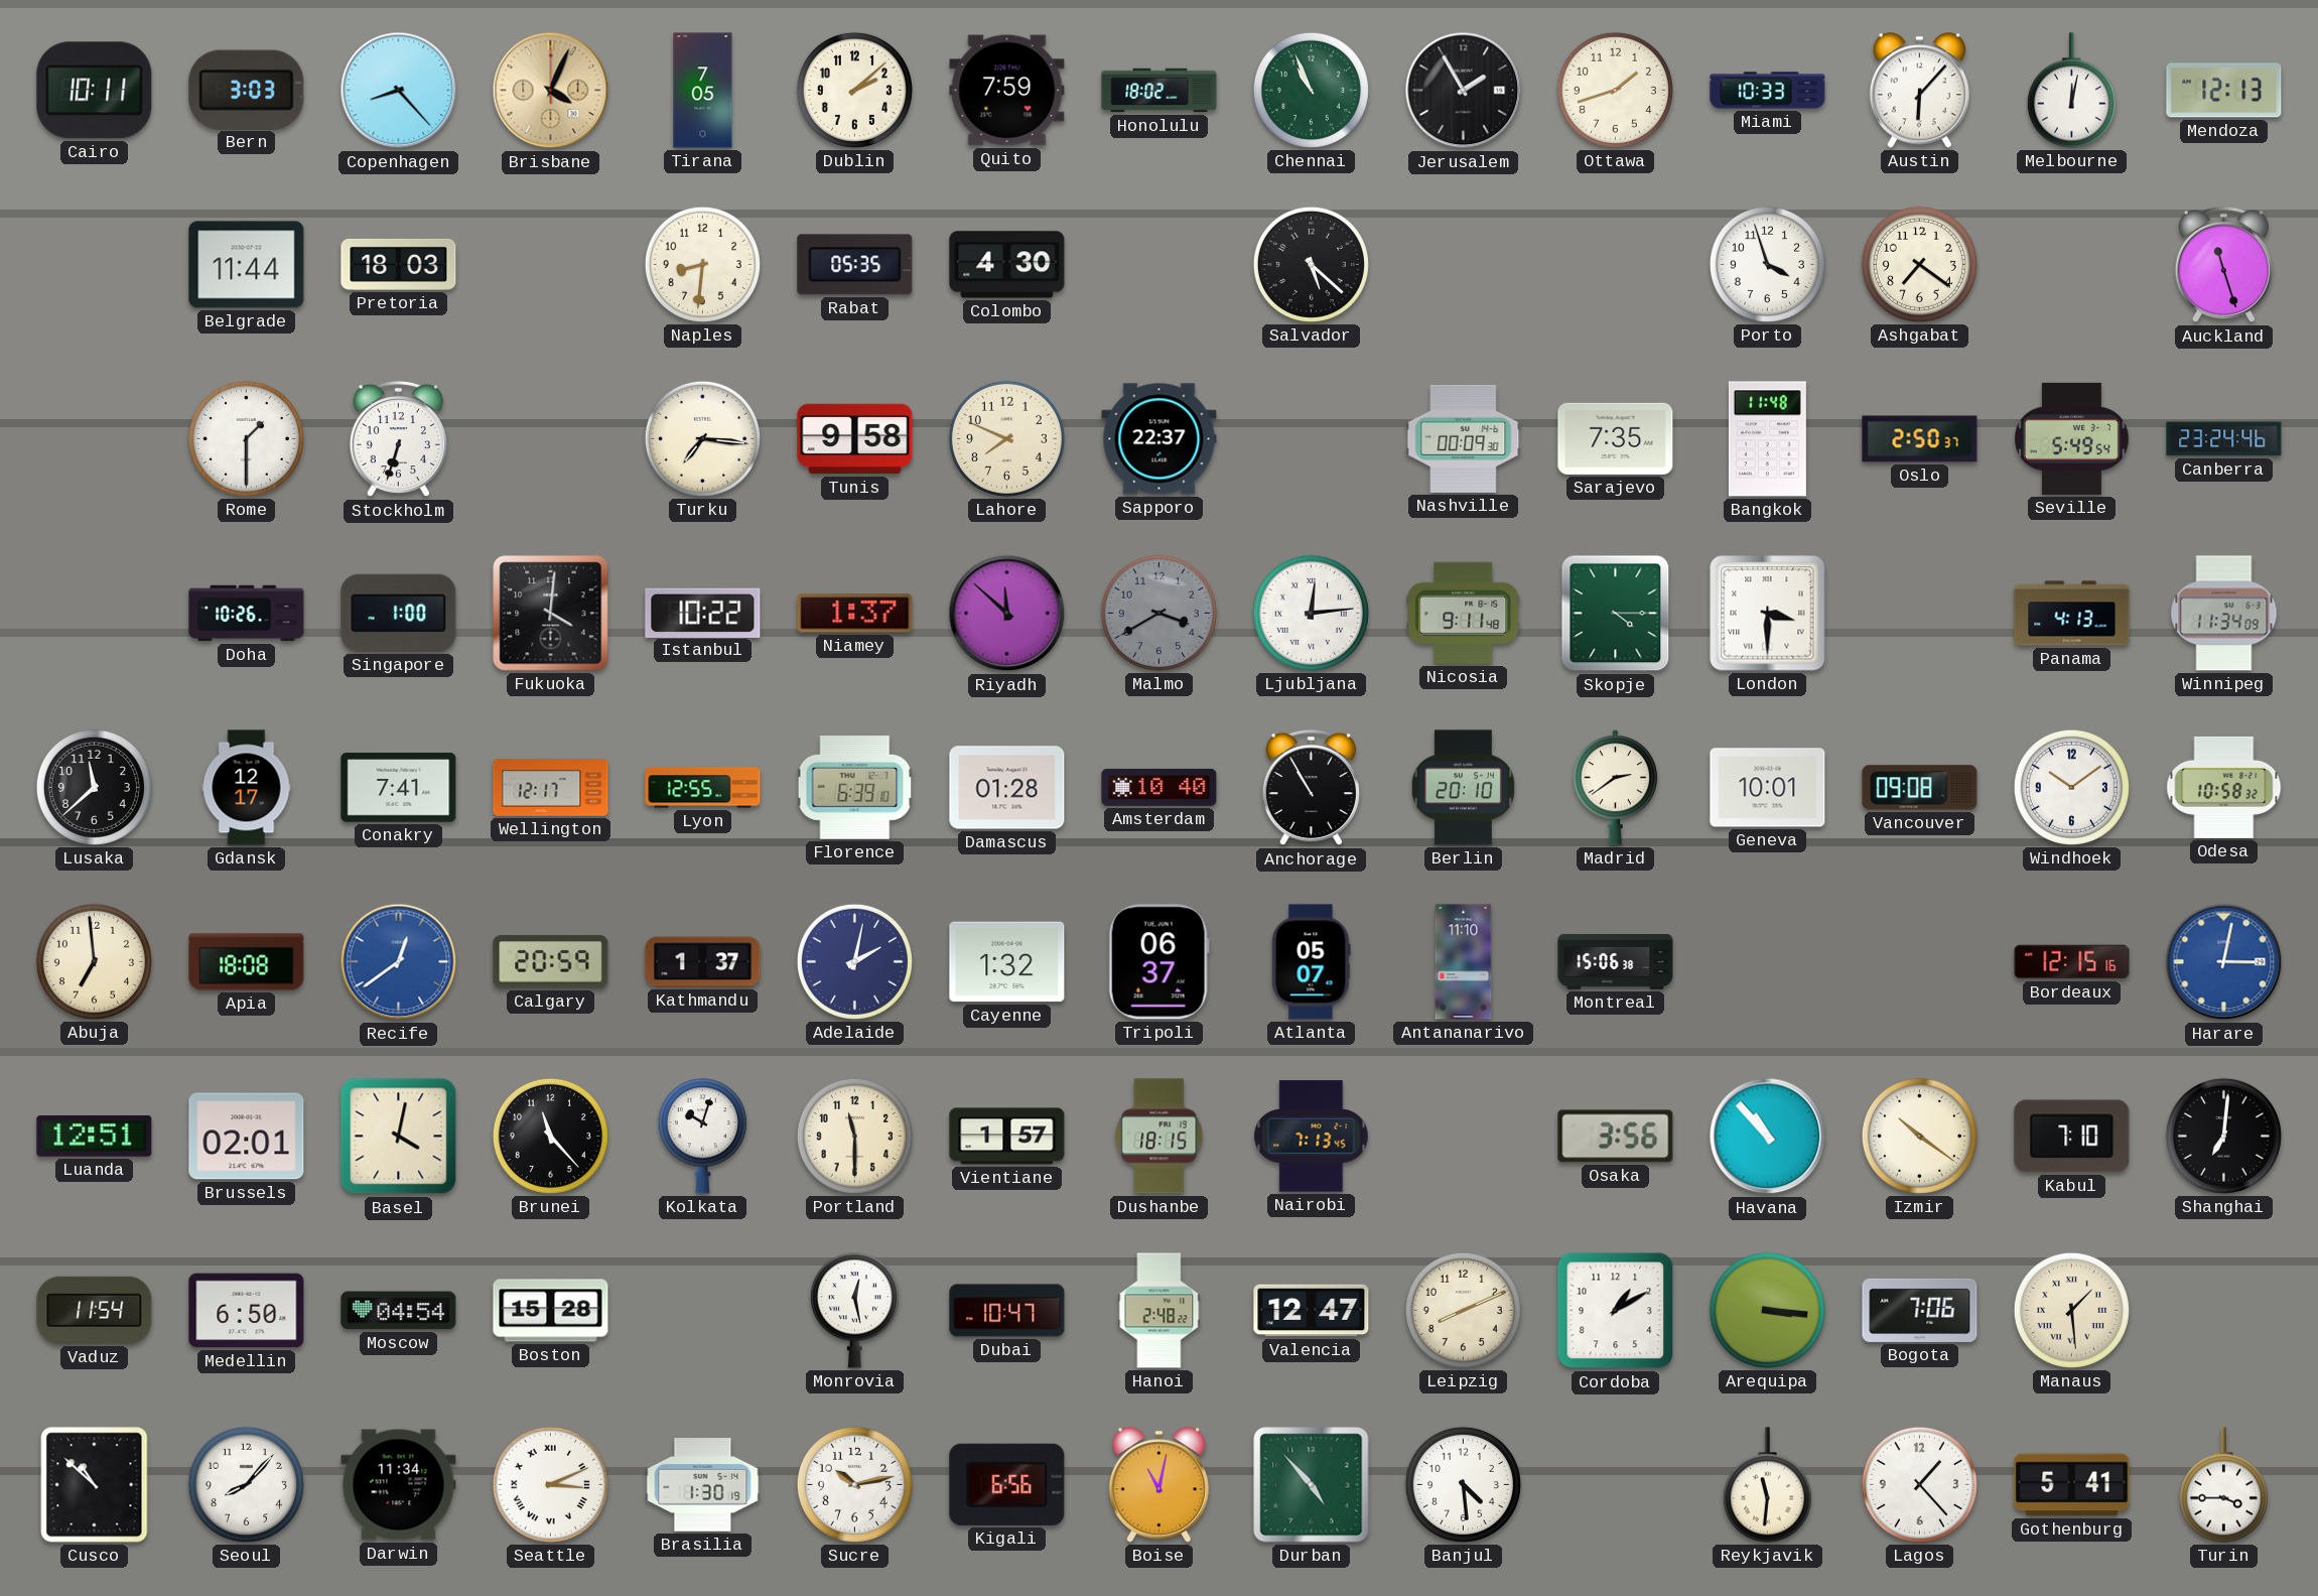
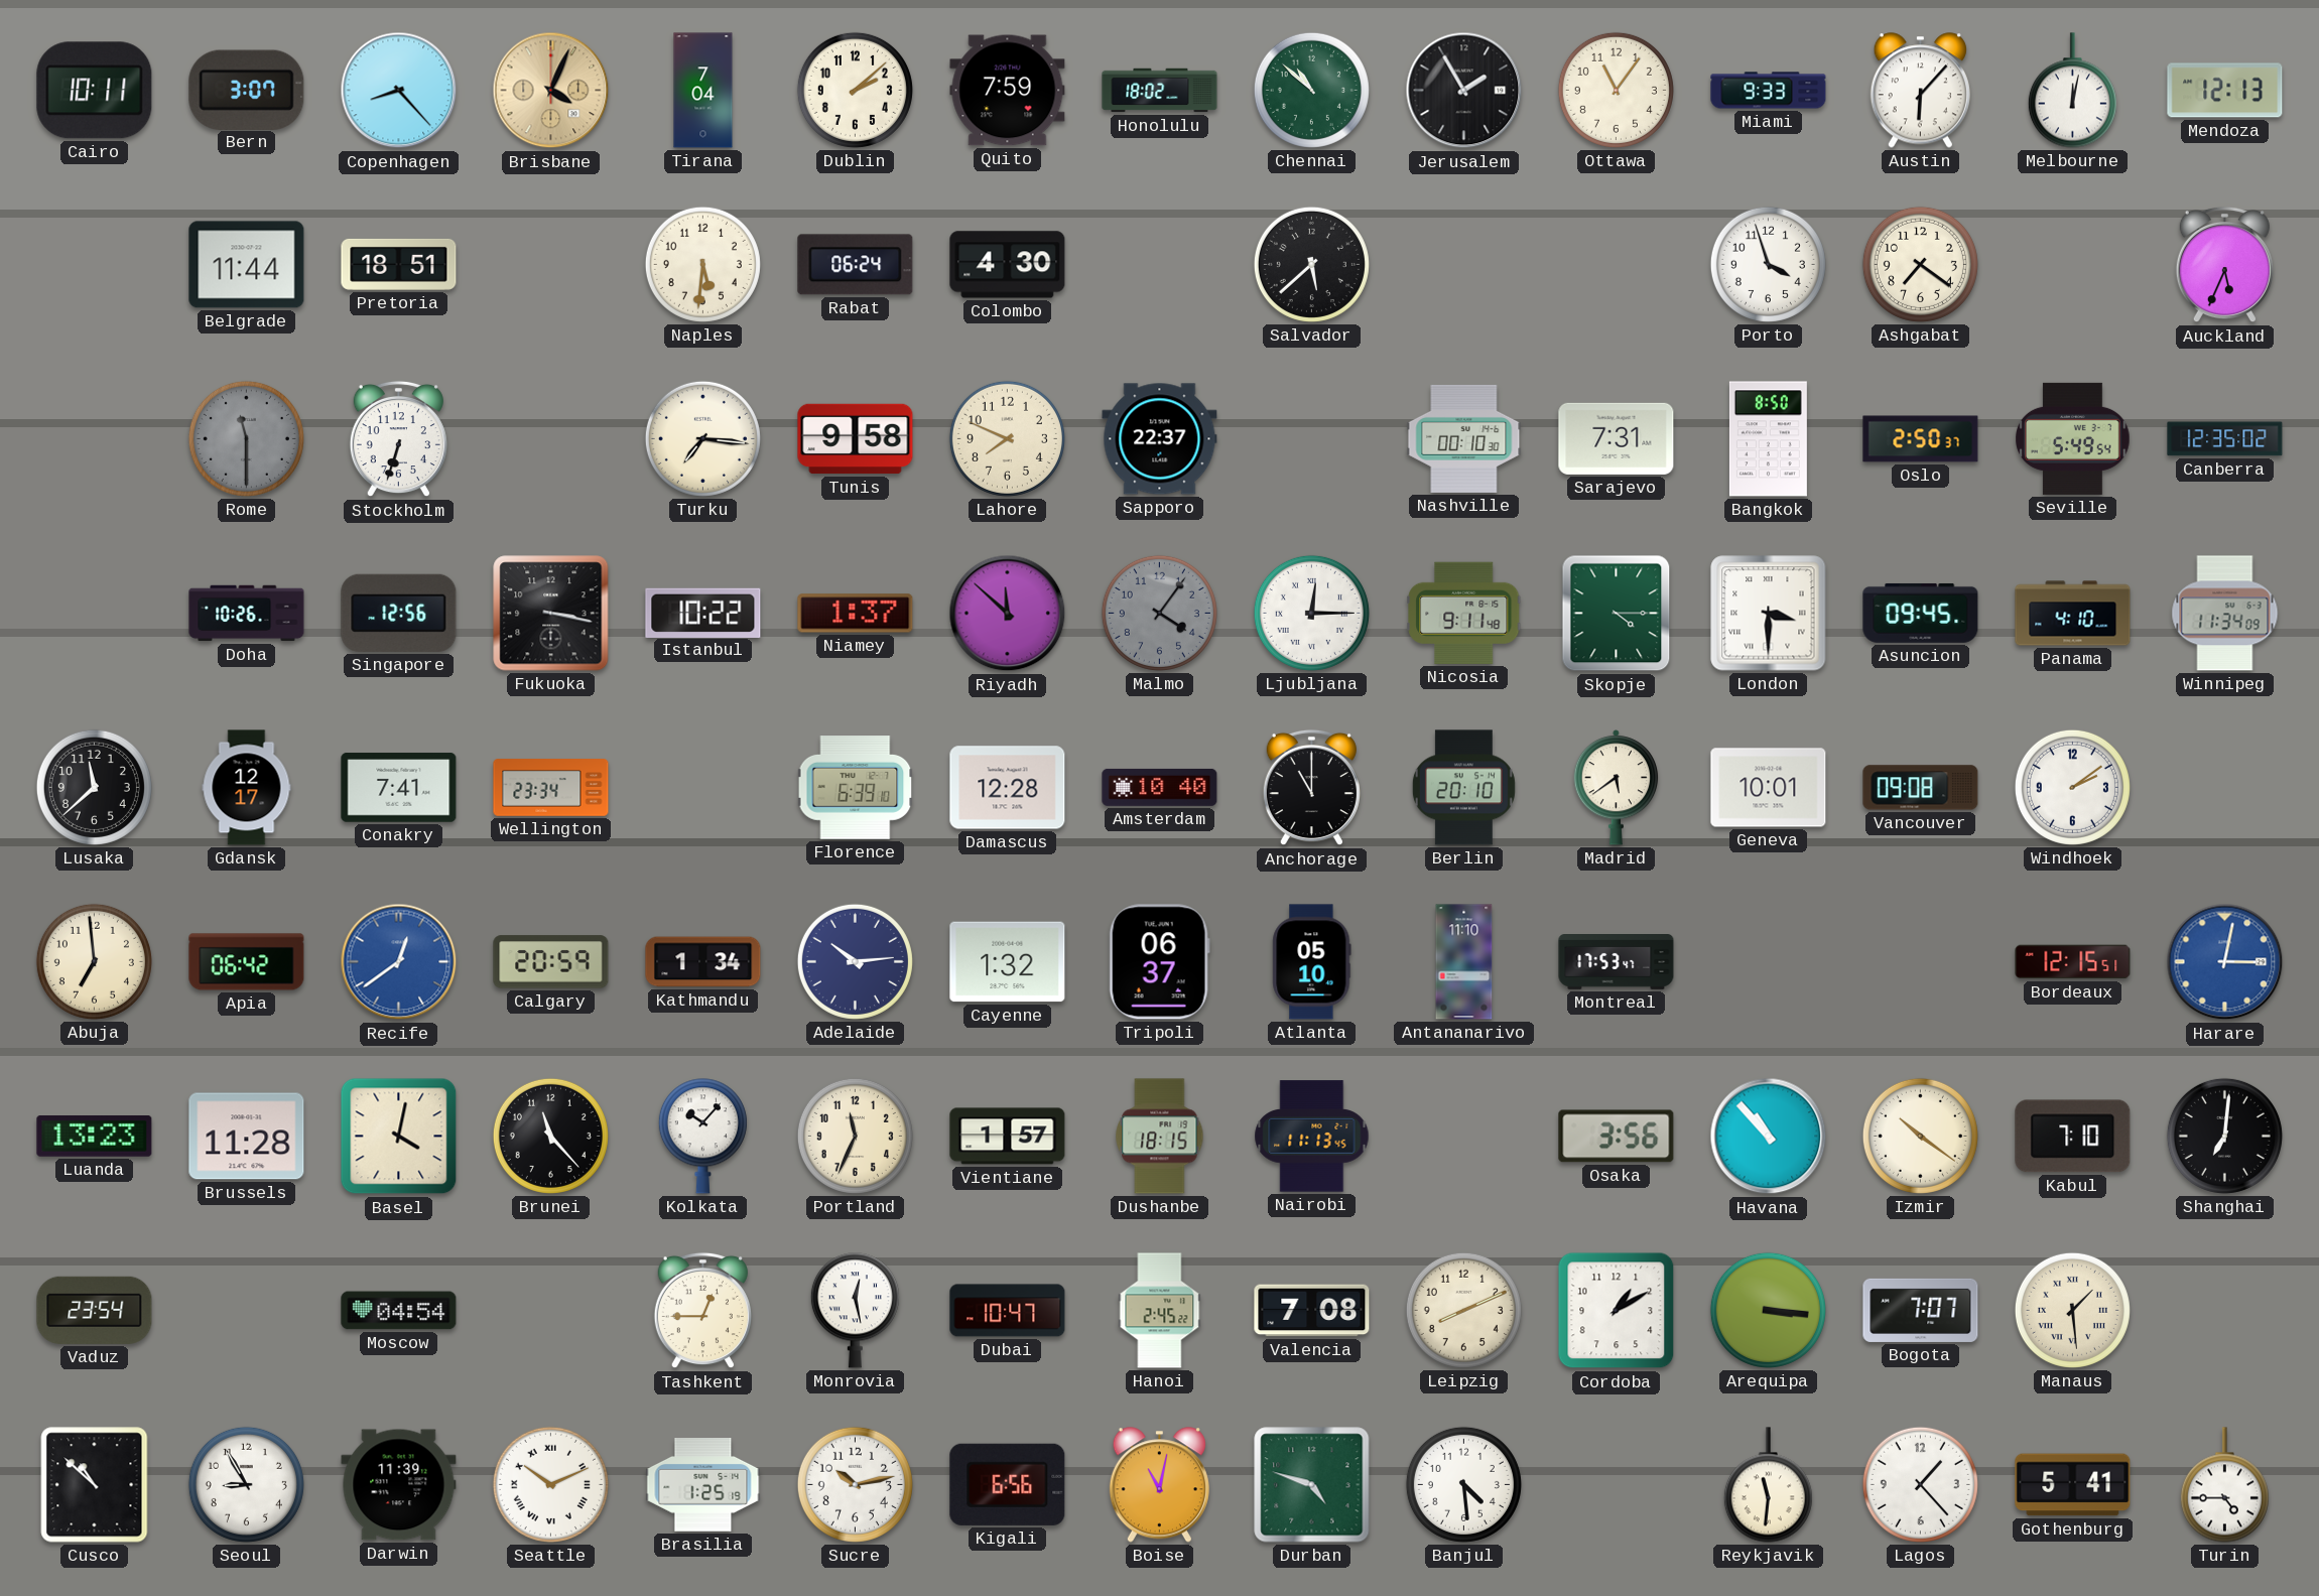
Bern: 3:03 -> 3:07 (247, 90)
Tirana: 7:05 -> 7:04 (703, 91)
Chennai: 10:56 -> 10:52 (1311, 90)
Ottawa: 1:42 -> 11:06 (1616, 90)
Miami: 10:33 -> 9:33 (1769, 91)
Pretoria: 18:03 -> 18:51 (399, 264)
Naples: 8:31 -> 5:31 (702, 264)
Rabat: 05:35 -> 06:24 (856, 265)
Salvador: 5:22 -> 5:38 (1311, 264)
Auckland: 11:27 -> 5:34 (2224, 265)
Rome: 1:30 -> 11:30 (246, 438)
Rome dial: white -> grey (246, 438)
Nashville: 00:09 -> 00:10 (1464, 438)
Sarajevo: 7:35 -> 7:31 (1617, 438)
Bangkok: 11:48 -> 8:50 (1768, 439)
Canberra: 23:24 -> 12:35 (2225, 439)
Singapore: 1:00 -> 12:56 (399, 613)
Fukuoka: 4:01 -> 3:17 (551, 614)
Malmo: 3:40 -> 4:06 (1159, 613)
Ljubljana: 12:14 -> 12:15 (1311, 613)
Asuncion: none -> 09:45 (1921, 613)
Panama: 4:13 -> 4:10 (2073, 614)
Wellington: 12:17 -> 23:34 (551, 788)
Lyon: 12:55 -> none (703, 788)
Damascus: 01:28 -> 12:28 (1008, 788)
Anchorage: 10:55 -> 11:00 (1311, 788)
Madrid: 2:39 -> 5:39 (1617, 788)
Windhoek: 10:09 -> 2:09 (2072, 787)
Odesa: 10:58 -> none (2224, 787)
Apia: 18:08 -> 06:42 (247, 962)
Kathmandu: 1:37 -> 1:34 (703, 962)
Adelaide: 2:02 -> 10:14 (855, 961)
Atlanta: 05:07 -> 05:10 (1312, 962)
Montreal: 15:06 -> 17:53 (1617, 962)
Bordeaux: 12:15:16 -> 12:15:51 (2073, 962)
Luanda: 12:51 -> 13:23 (95, 1137)
Brussels: 02:01 -> 11:28 (247, 1137)
Kolkata: 10:03 -> 10:07 (702, 1137)
Portland: 11:30 -> 11:34 (855, 1136)
Nairobi: 7:13 -> 11:13 (1312, 1137)
Vaduz: 11:54 -> 23:54 (95, 1310)
Medellin: 6:50 -> none (247, 1311)
Boston: 15:28 -> none (551, 1311)
Tashkent: none -> 12:45 (702, 1311)
Hanoi: 2:48 -> 2:45 (1160, 1311)
Valencia: 12:47 -> 7:08 (1312, 1311)
Bogota: 7:06 -> 7:07 (1921, 1310)
Seoul: 8:07 -> 8:55 (246, 1484)
Darwin: 11:34 -> 11:39 (399, 1485)
Seattle: 3:11 -> 10:11 (550, 1484)
Brasilia: 1:30 -> 1:25 (703, 1485)
Durban: 4:53 -> 4:48 (1312, 1485)
Turin: 3:45 -> 4:45 (2224, 1485)
